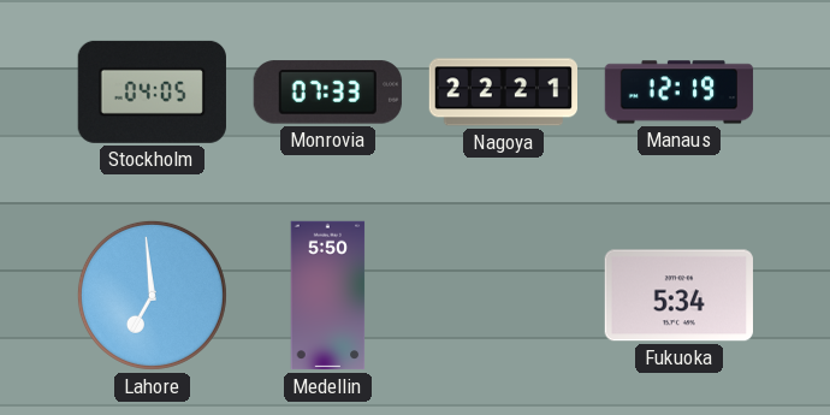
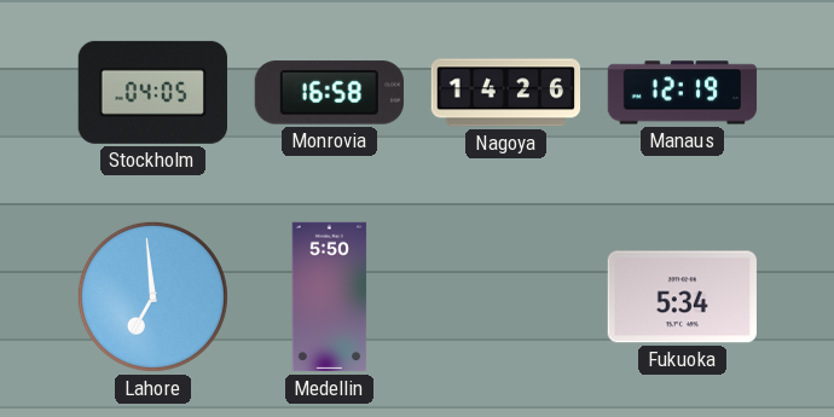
Monrovia: 07:33 -> 16:58 (329, 93)
Nagoya: 22:21 -> 14:26 (505, 93)
